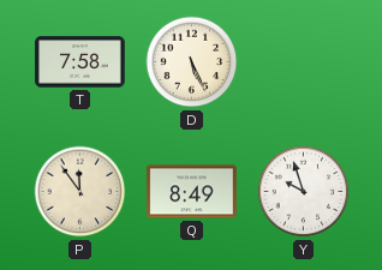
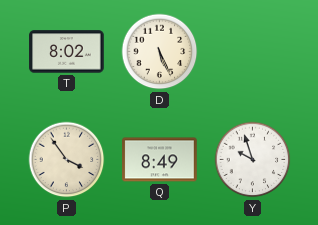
T: 7:58 -> 8:02 (67, 52)
P: 11:54 -> 3:54 (67, 160)
